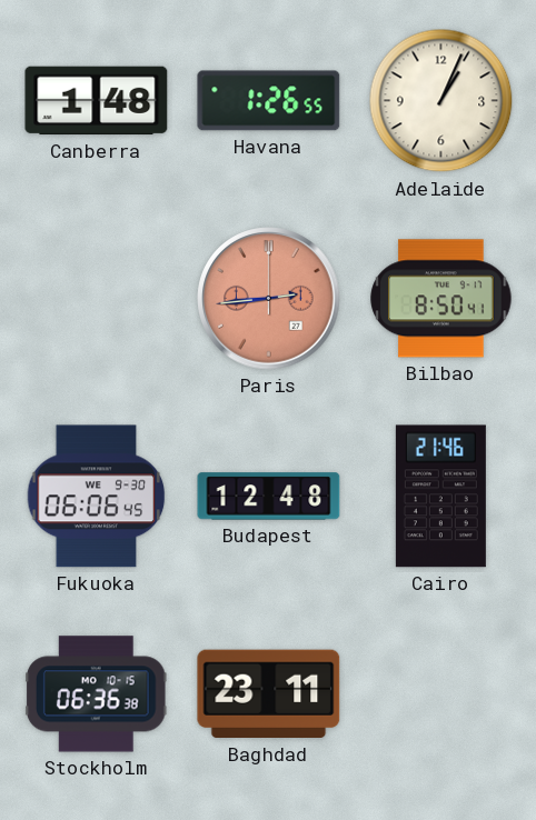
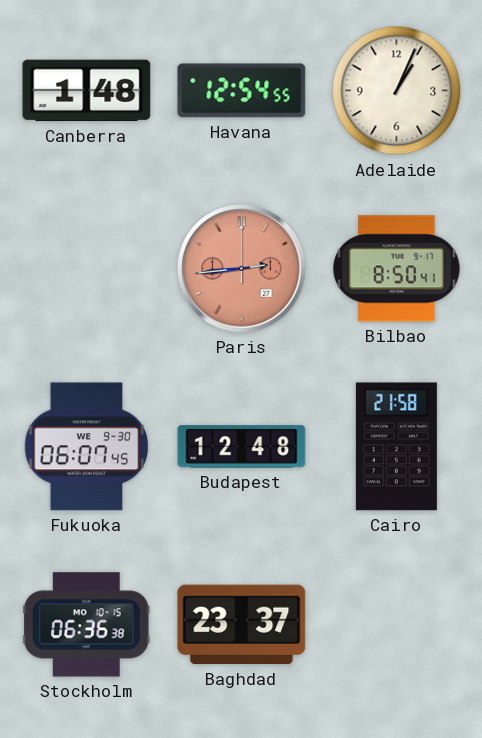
Havana: 1:26 -> 12:54 (242, 91)
Fukuoka: 06:06 -> 06:07 (87, 447)
Cairo: 21:46 -> 21:58 (396, 447)
Baghdad: 23:11 -> 23:37 (242, 625)
